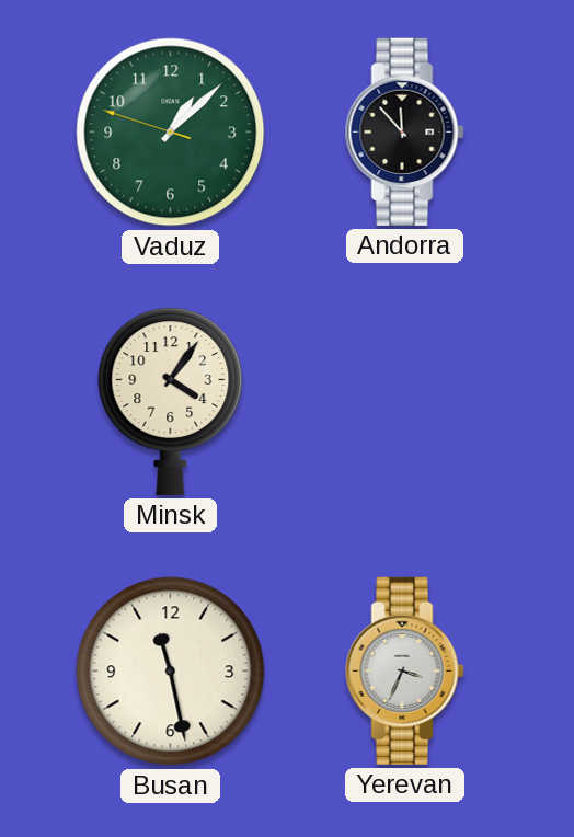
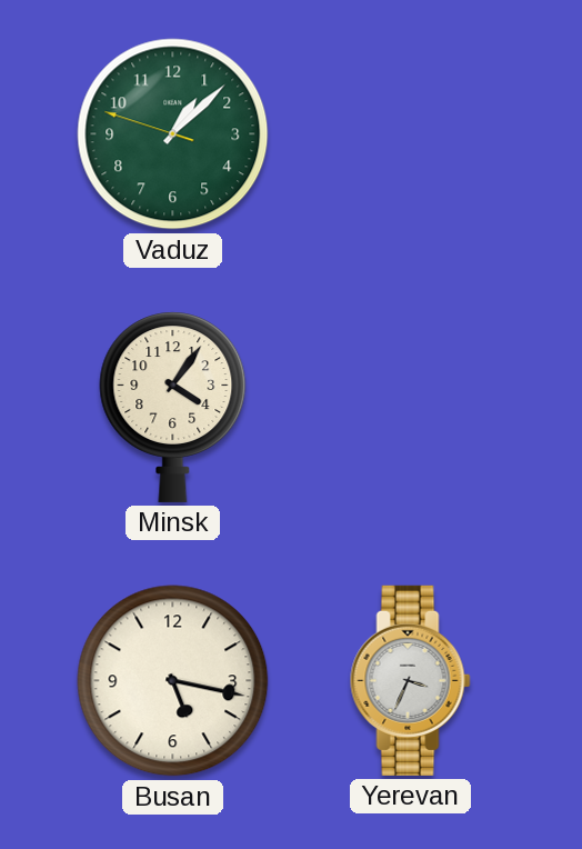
Andorra: 11:53 -> none (405, 131)
Busan: 11:28 -> 5:17 (173, 681)
